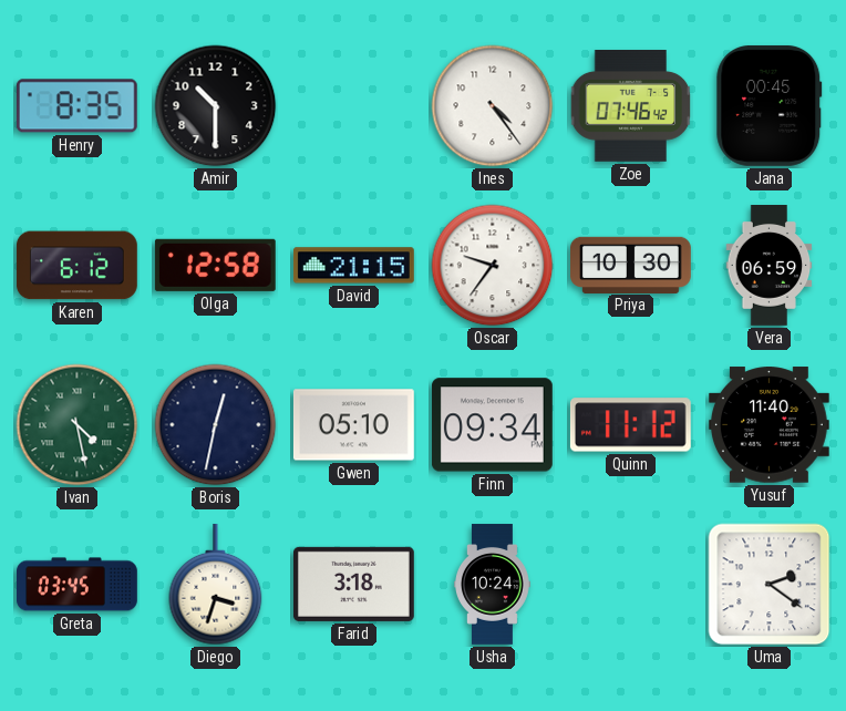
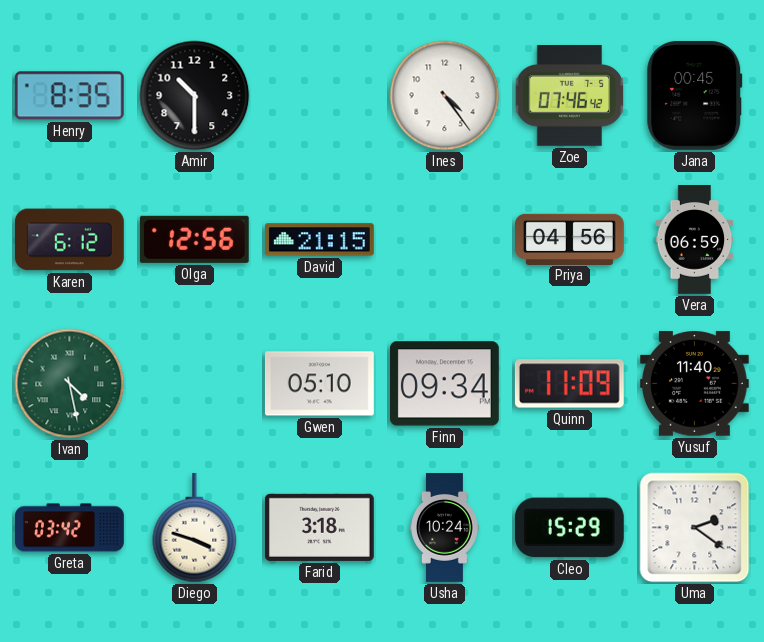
Olga: 12:58 -> 12:56 (194, 239)
Oscar: 9:36 -> none (493, 266)
Priya: 10:30 -> 04:56 (570, 239)
Boris: 12:32 -> none (216, 425)
Quinn: 11:12 -> 11:09 (569, 384)
Greta: 03:45 -> 03:42 (70, 528)
Diego: 3:33 -> 3:48 (195, 528)
Cleo: none -> 15:29 (569, 528)
